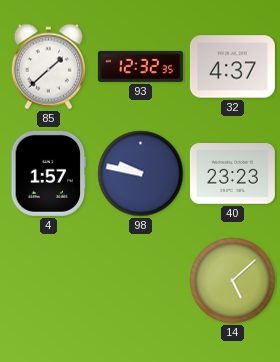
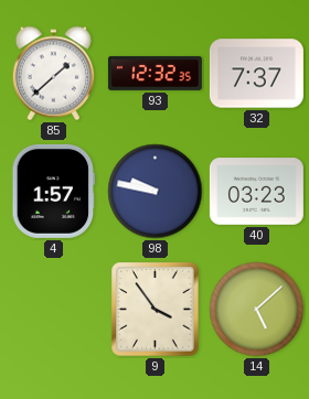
32: 4:37 -> 7:37 (256, 74)
40: 23:23 -> 03:23 (256, 192)
9: none -> 3:54 (156, 310)
